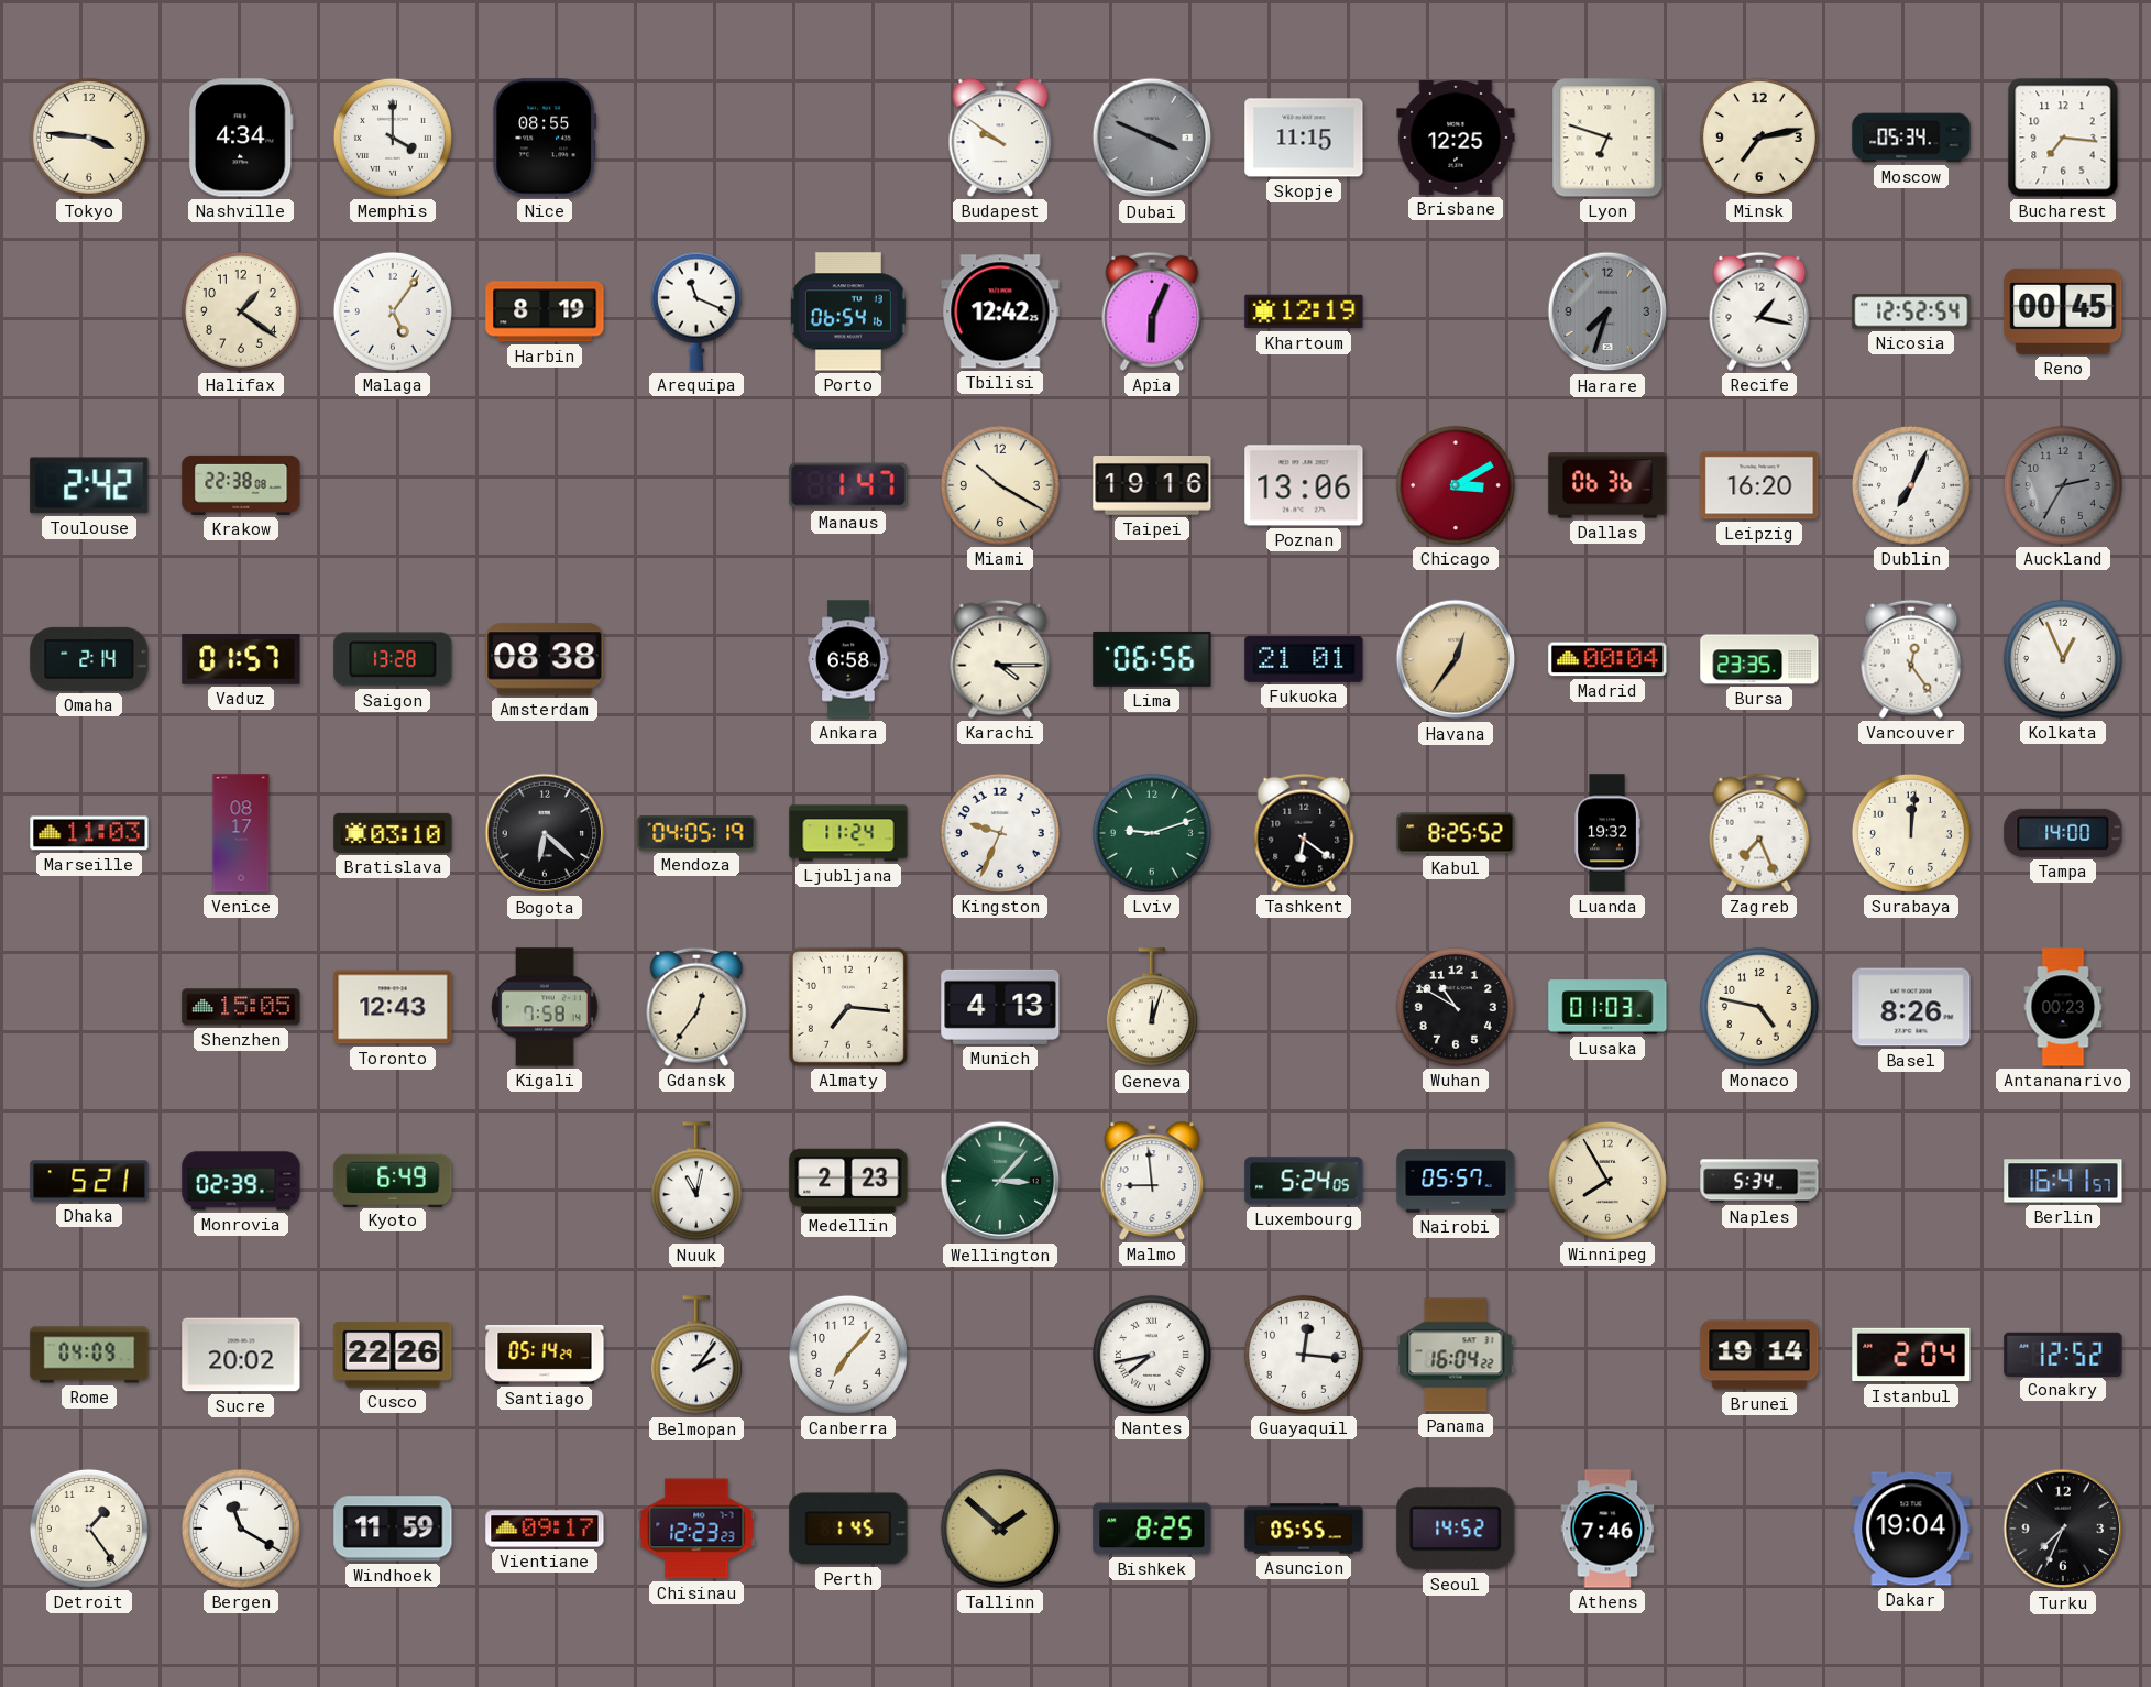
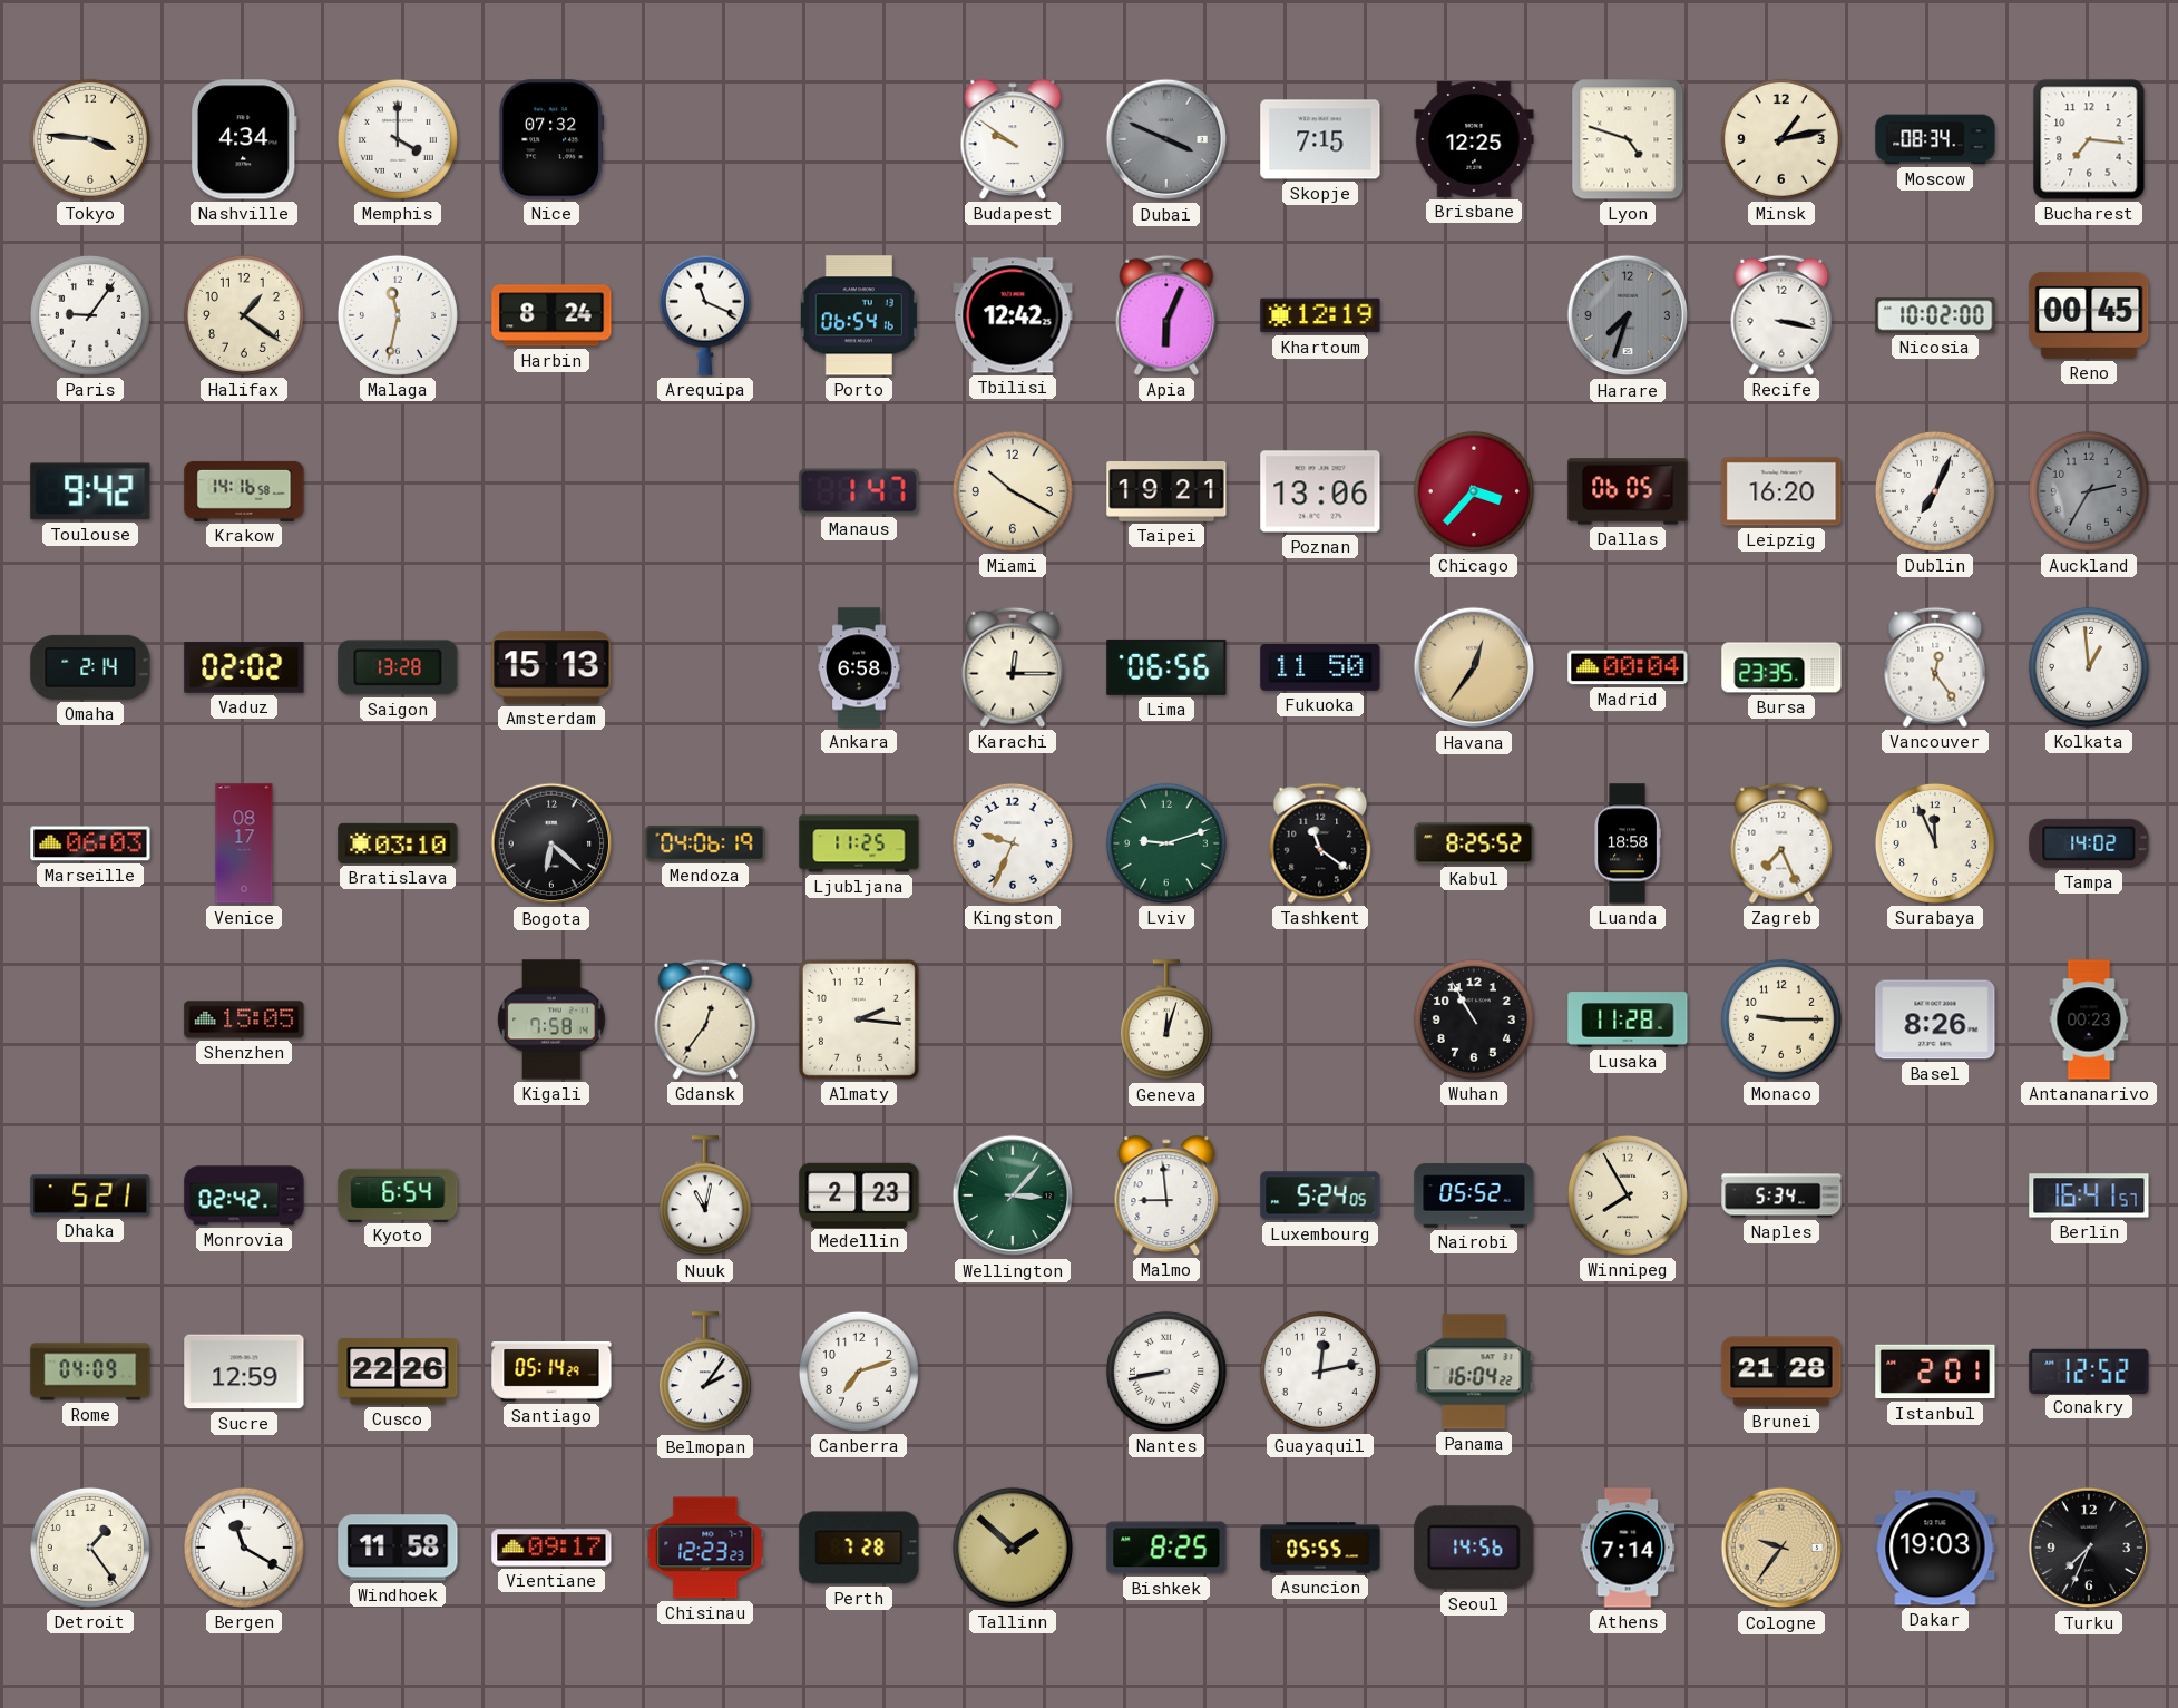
Nice: 08:55 -> 07:32 (551, 139)
Skopje: 11:15 -> 7:15 (1320, 139)
Lyon: 6:48 -> 4:48 (1628, 139)
Minsk: 7:13 -> 1:13 (1781, 139)
Moscow: 05:34 -> 08:34 (1935, 139)
Paris: none -> 9:06 (90, 315)
Malaga: 5:06 -> 11:32 (398, 315)
Harbin: 8:19 -> 8:24 (551, 315)
Recife: 1:17 -> 3:17 (1781, 315)
Nicosia: 12:52 -> 10:02 (1935, 315)
Toulouse: 2:42 -> 9:42 (90, 491)
Krakow: 22:38 -> 14:16 (244, 491)
Taipei: 19:16 -> 19:21 (1166, 492)
Chicago: 3:10 -> 3:37 (1474, 491)
Dallas: 06:36 -> 06:05 (1628, 491)
Vaduz: 01:57 -> 02:02 (244, 667)
Amsterdam: 08:38 -> 15:13 (551, 667)
Karachi: 4:15 -> 12:15 (1013, 667)
Fukuoka: 21:01 -> 11:50 (1320, 667)
Kolkata: 12:56 -> 12:59 (2089, 667)
Marseille: 11:03 -> 06:03 (90, 843)
Mendoza: 04:05 -> 04:06 (705, 843)
Ljubljana: 11:24 -> 11:25 (859, 843)
Tashkent: 6:21 -> 11:21 (1320, 843)
Luanda: 19:32 -> 18:58 (1628, 843)
Surabaya: 12:01 -> 11:56 (1935, 843)
Tampa: 14:00 -> 14:02 (2089, 843)
Toronto: 12:43 -> none (393, 1007)
Almaty: 7:16 -> 2:16 (859, 1019)
Munich: 4:13 -> none (1000, 1007)
Wuhan: 10:50 -> 10:55 (1474, 1019)
Lusaka: 01:03 -> 11:28 (1628, 1019)
Monaco: 4:47 -> 9:15 (1781, 1019)
Monrovia: 02:39 -> 02:42 (244, 1195)
Kyoto: 6:49 -> 6:54 (398, 1194)
Nairobi: 05:57 -> 05:52 (1474, 1195)
Sucre: 20:02 -> 12:59 (244, 1372)
Canberra: 7:07 -> 7:12 (859, 1372)
Nantes: 7:43 -> 8:43 (1166, 1372)
Guayaquil: 12:16 -> 12:13 (1320, 1372)
Brunei: 19:14 -> 21:28 (1781, 1372)
Istanbul: 2:04 -> 2:01 (1935, 1372)
Windhoek: 11:59 -> 11:58 (398, 1548)
Perth: 1:45 -> 7:28 (859, 1548)
Seoul: 14:52 -> 14:56 (1474, 1548)
Athens: 7:46 -> 7:14 (1628, 1548)
Cologne: none -> 9:36 (1781, 1548)
Dakar: 19:04 -> 19:03 (1935, 1548)
